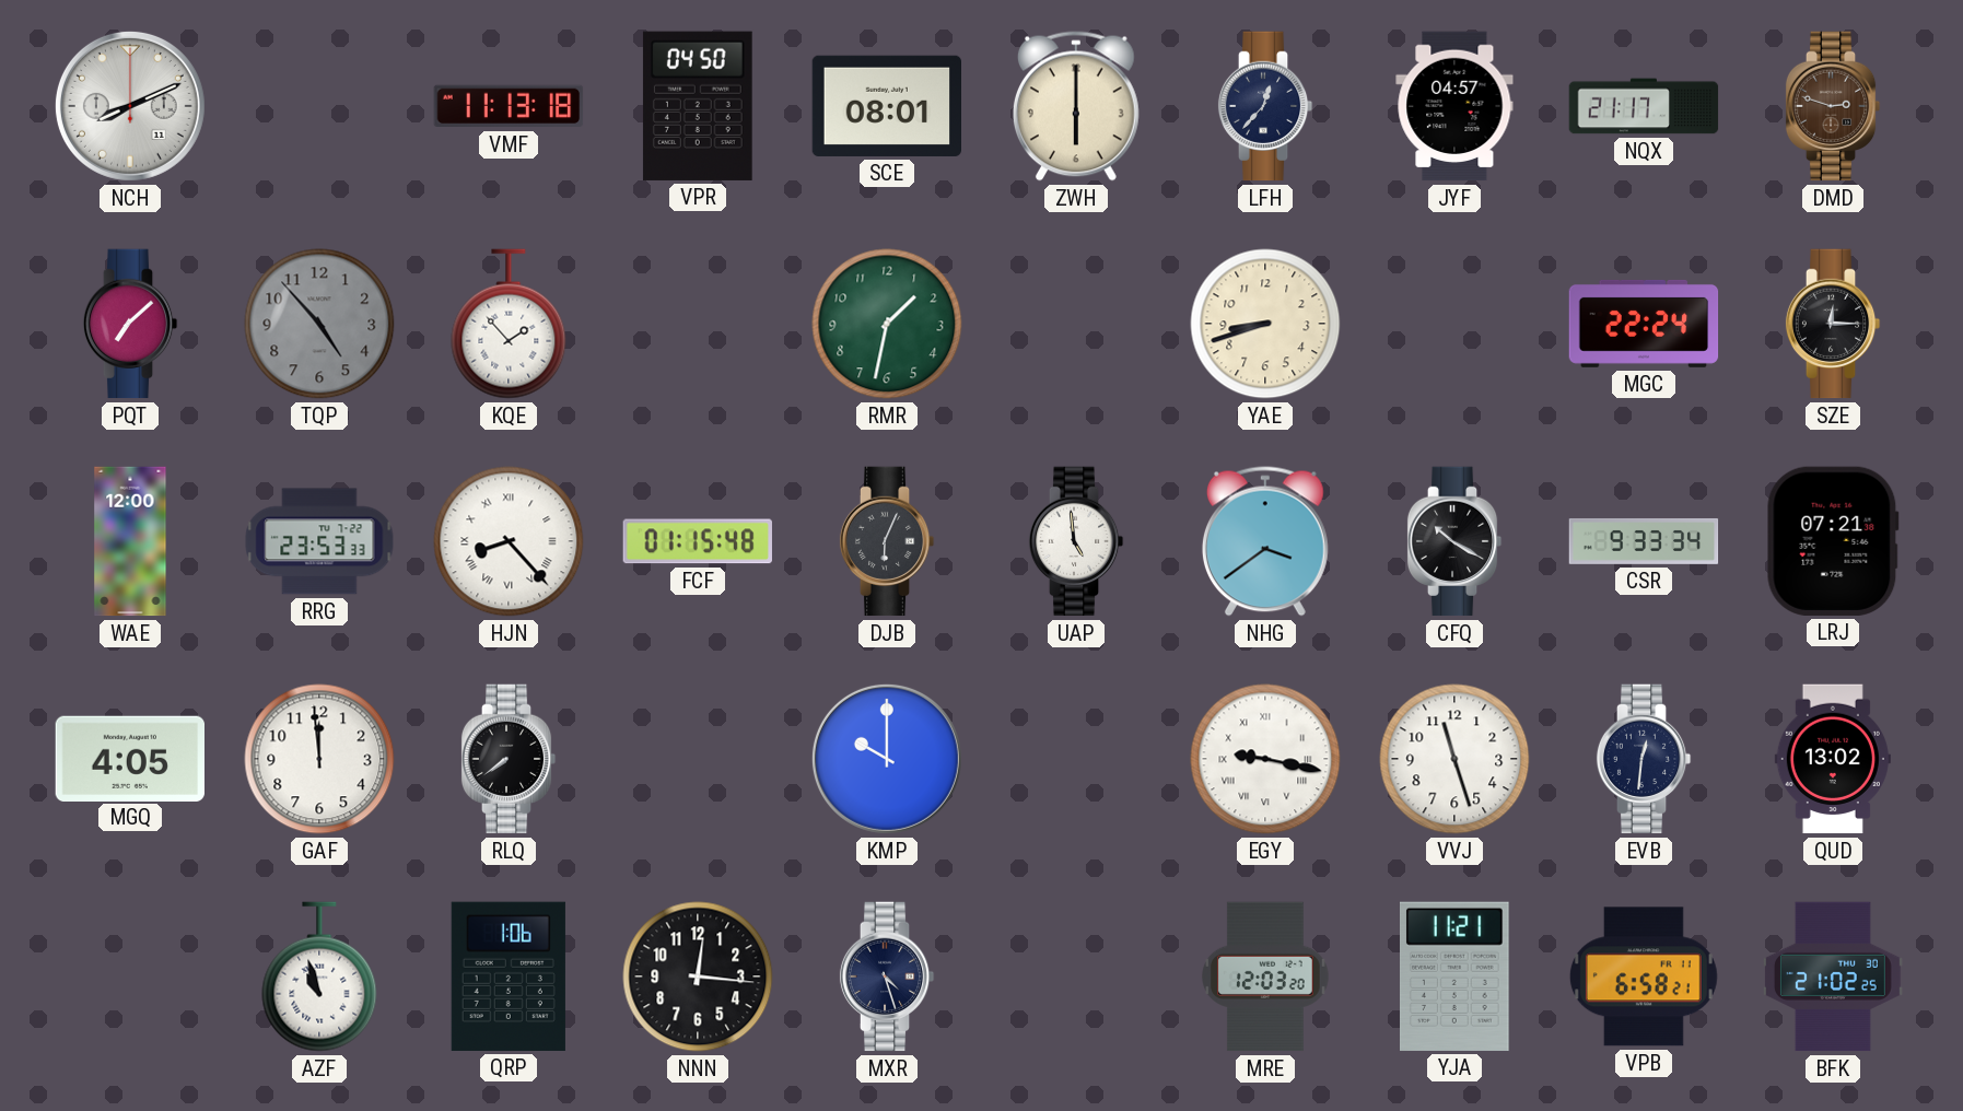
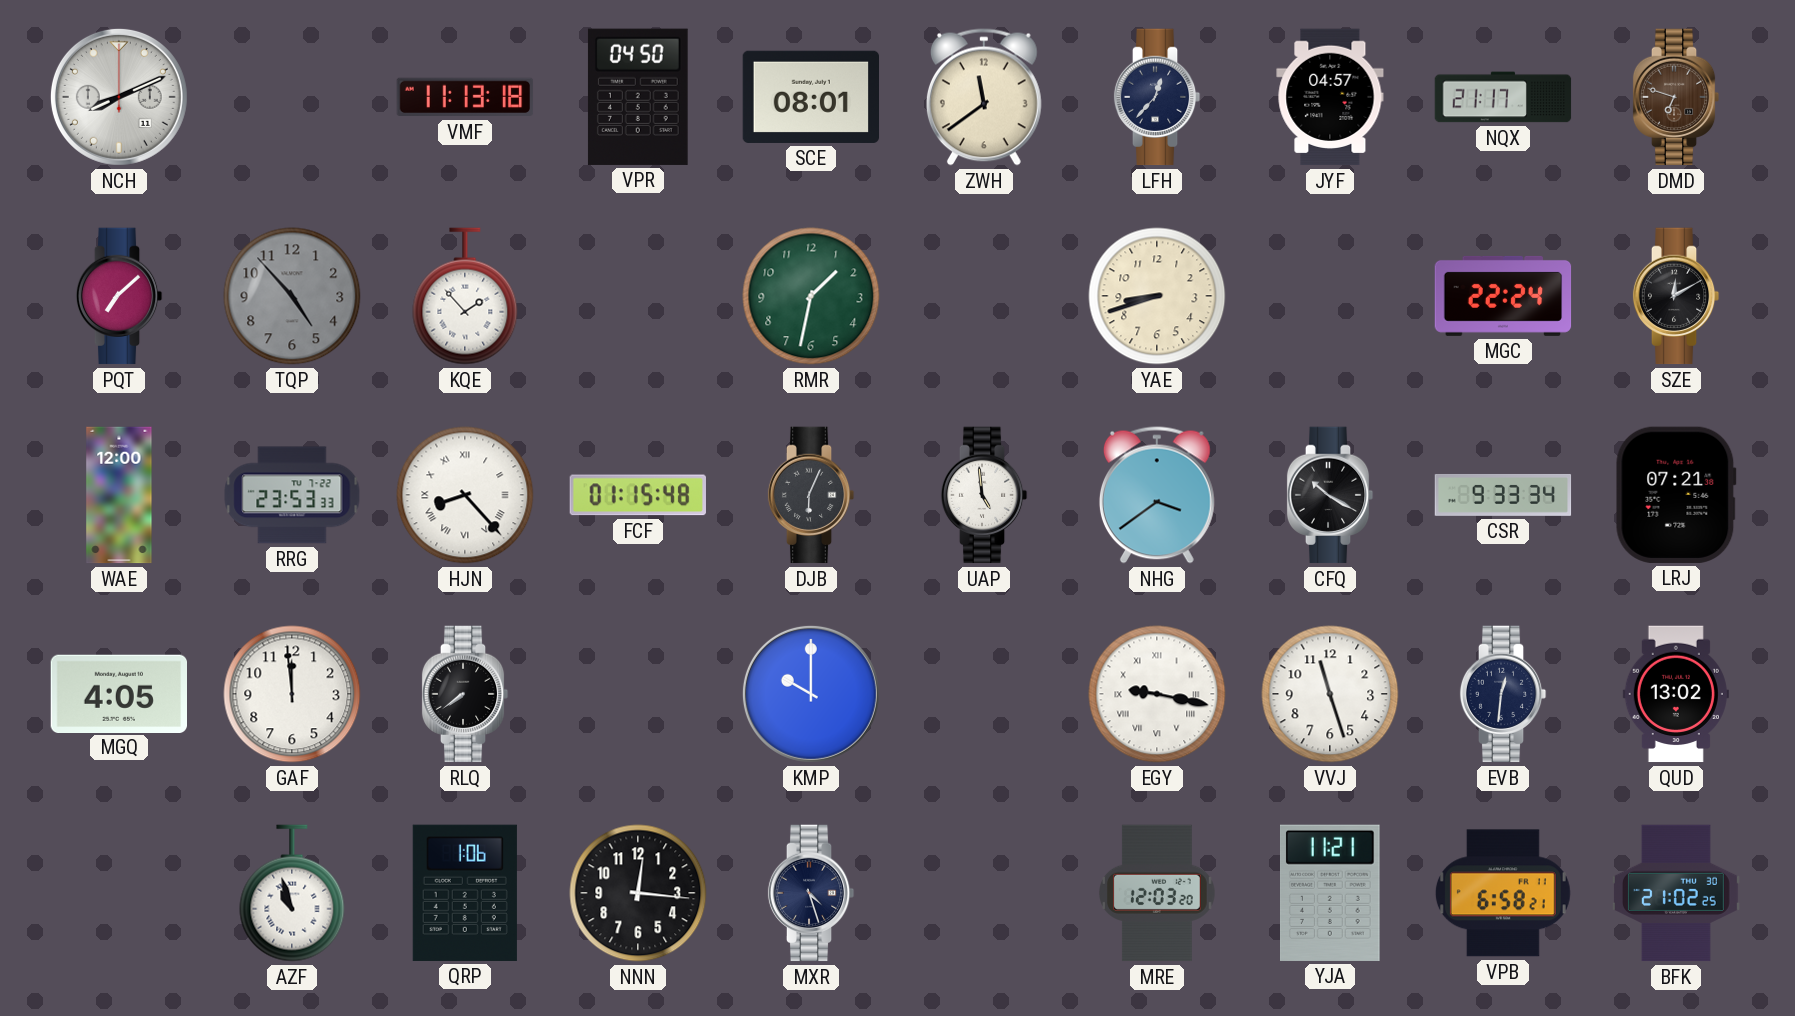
ZWH: 6:00 -> 11:39 (984, 97)
DMD: 2:48 -> 6:48 (1676, 97)
SZE: 12:15 -> 12:10 (1676, 296)
